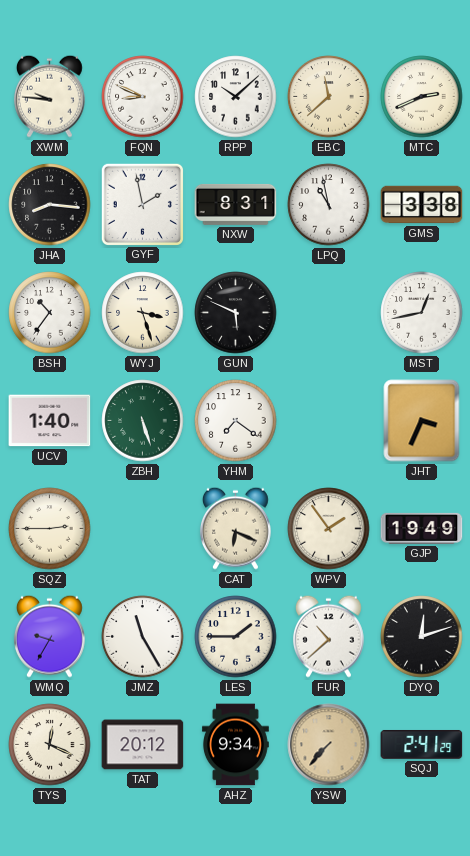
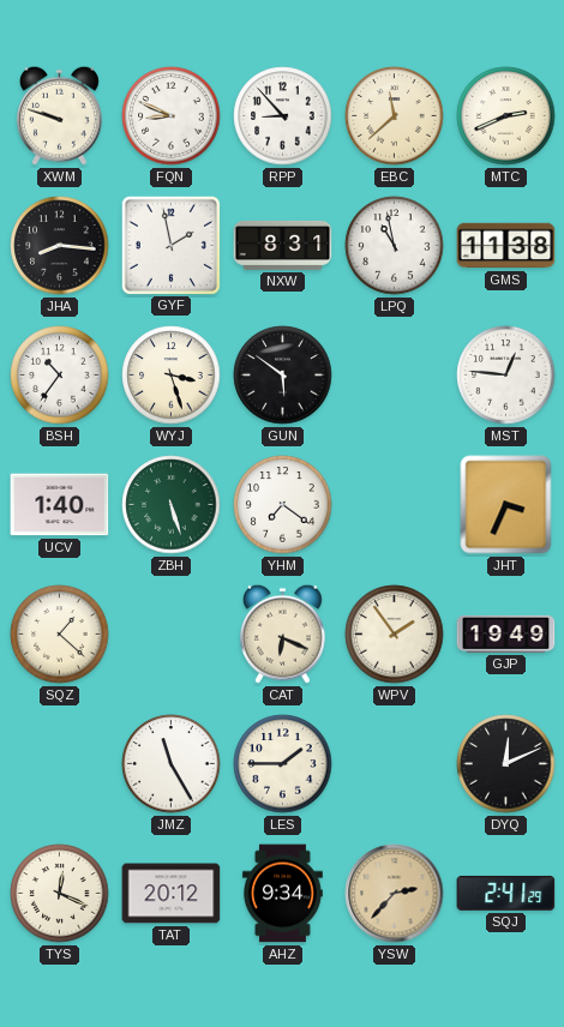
XWM: 9:46 -> 9:48 (60, 115)
RPP: 10:08 -> 8:53 (283, 116)
GMS: 3:38 -> 11:38 (506, 246)
GUN: 5:49 -> 5:51 (283, 376)
MST: 12:43 -> 12:46 (506, 376)
SQZ: 2:45 -> 1:22 (60, 635)
WMQ: 9:35 -> none (50, 636)
FUR: 10:38 -> none (329, 636)
DYQ: 12:12 -> 12:11 (506, 764)
YSW: 7:37 -> 2:37 (395, 894)
